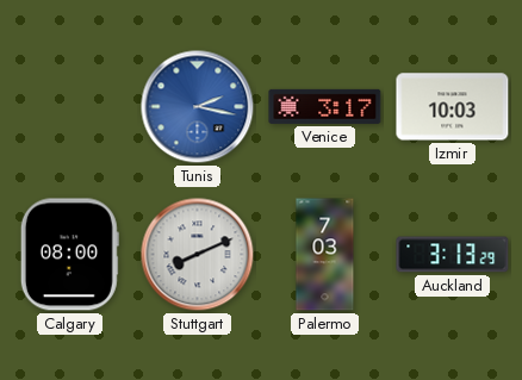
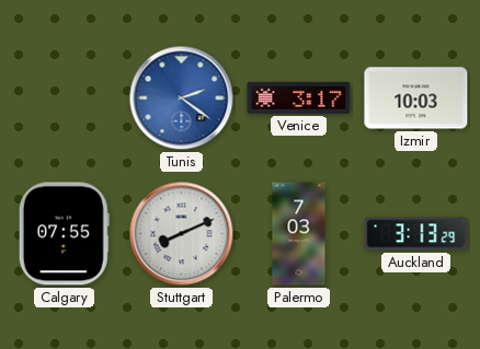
Tunis: 2:17 -> 2:21 (182, 98)
Calgary: 08:00 -> 07:55 (64, 234)
